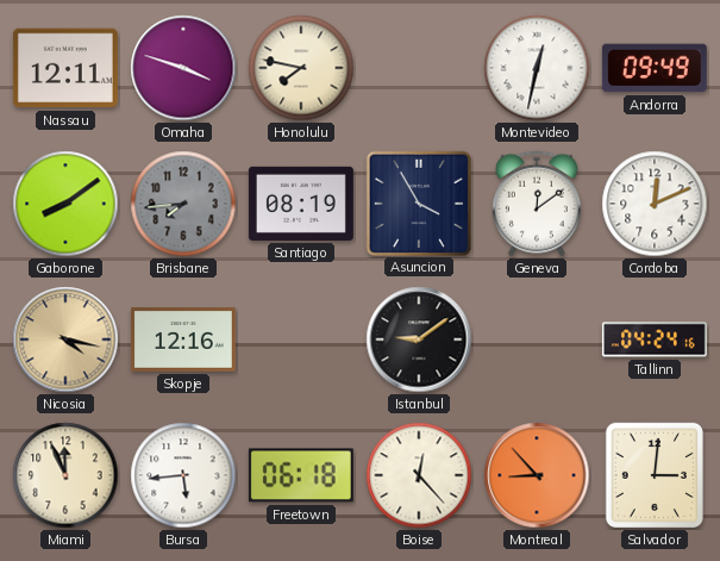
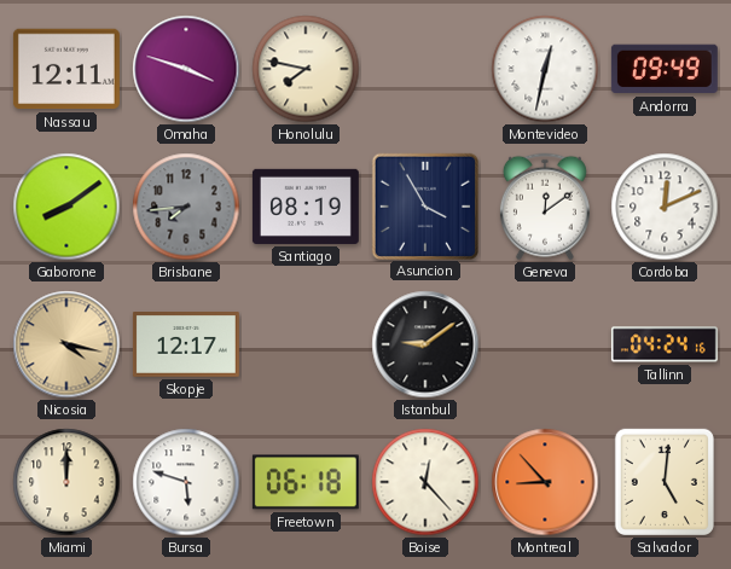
Skopje: 12:16 -> 12:17 (186, 346)
Miami: 11:56 -> 12:00 (66, 482)
Bursa: 5:44 -> 5:48 (186, 482)
Salvador: 3:01 -> 5:01 (665, 482)
